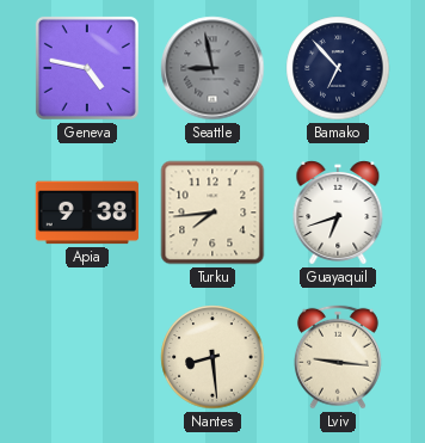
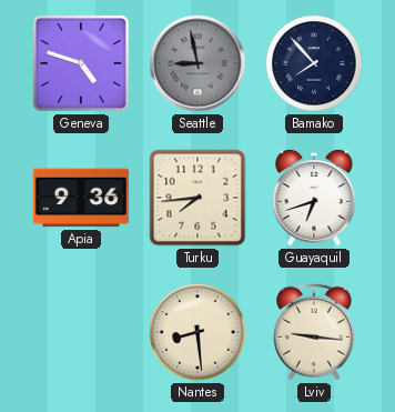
Geneva: 4:47 -> 4:48 (81, 63)
Bamako: 6:53 -> 7:53 (314, 63)
Apia: 9:38 -> 9:36 (81, 198)
